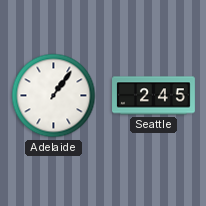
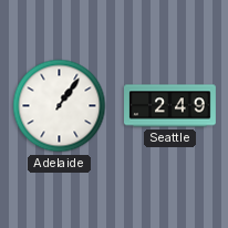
Seattle: 2:45 -> 2:49 (170, 106)
